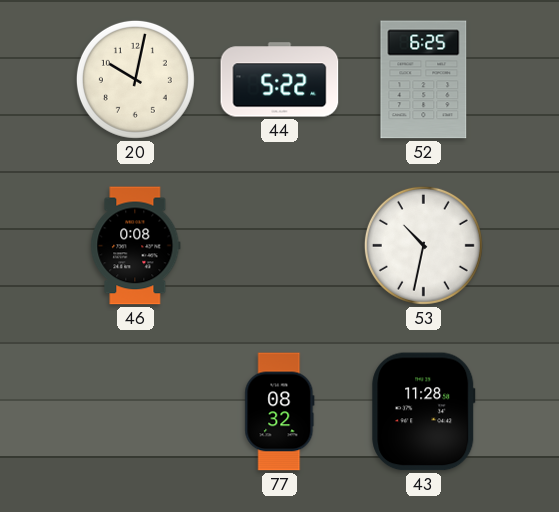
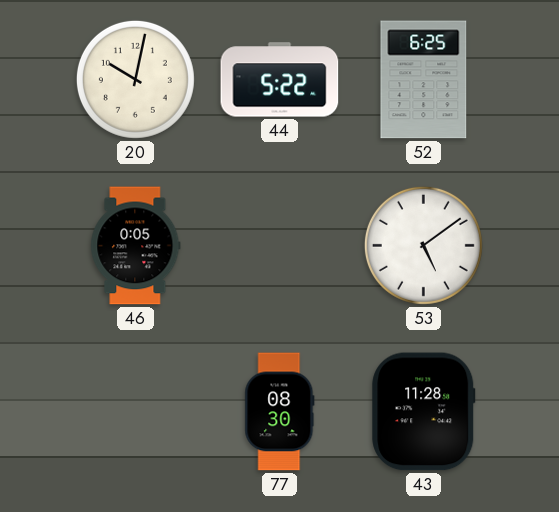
46: 0:08 -> 0:05 (136, 246)
53: 10:32 -> 5:09 (423, 245)
77: 08:32 -> 08:30 (280, 412)
